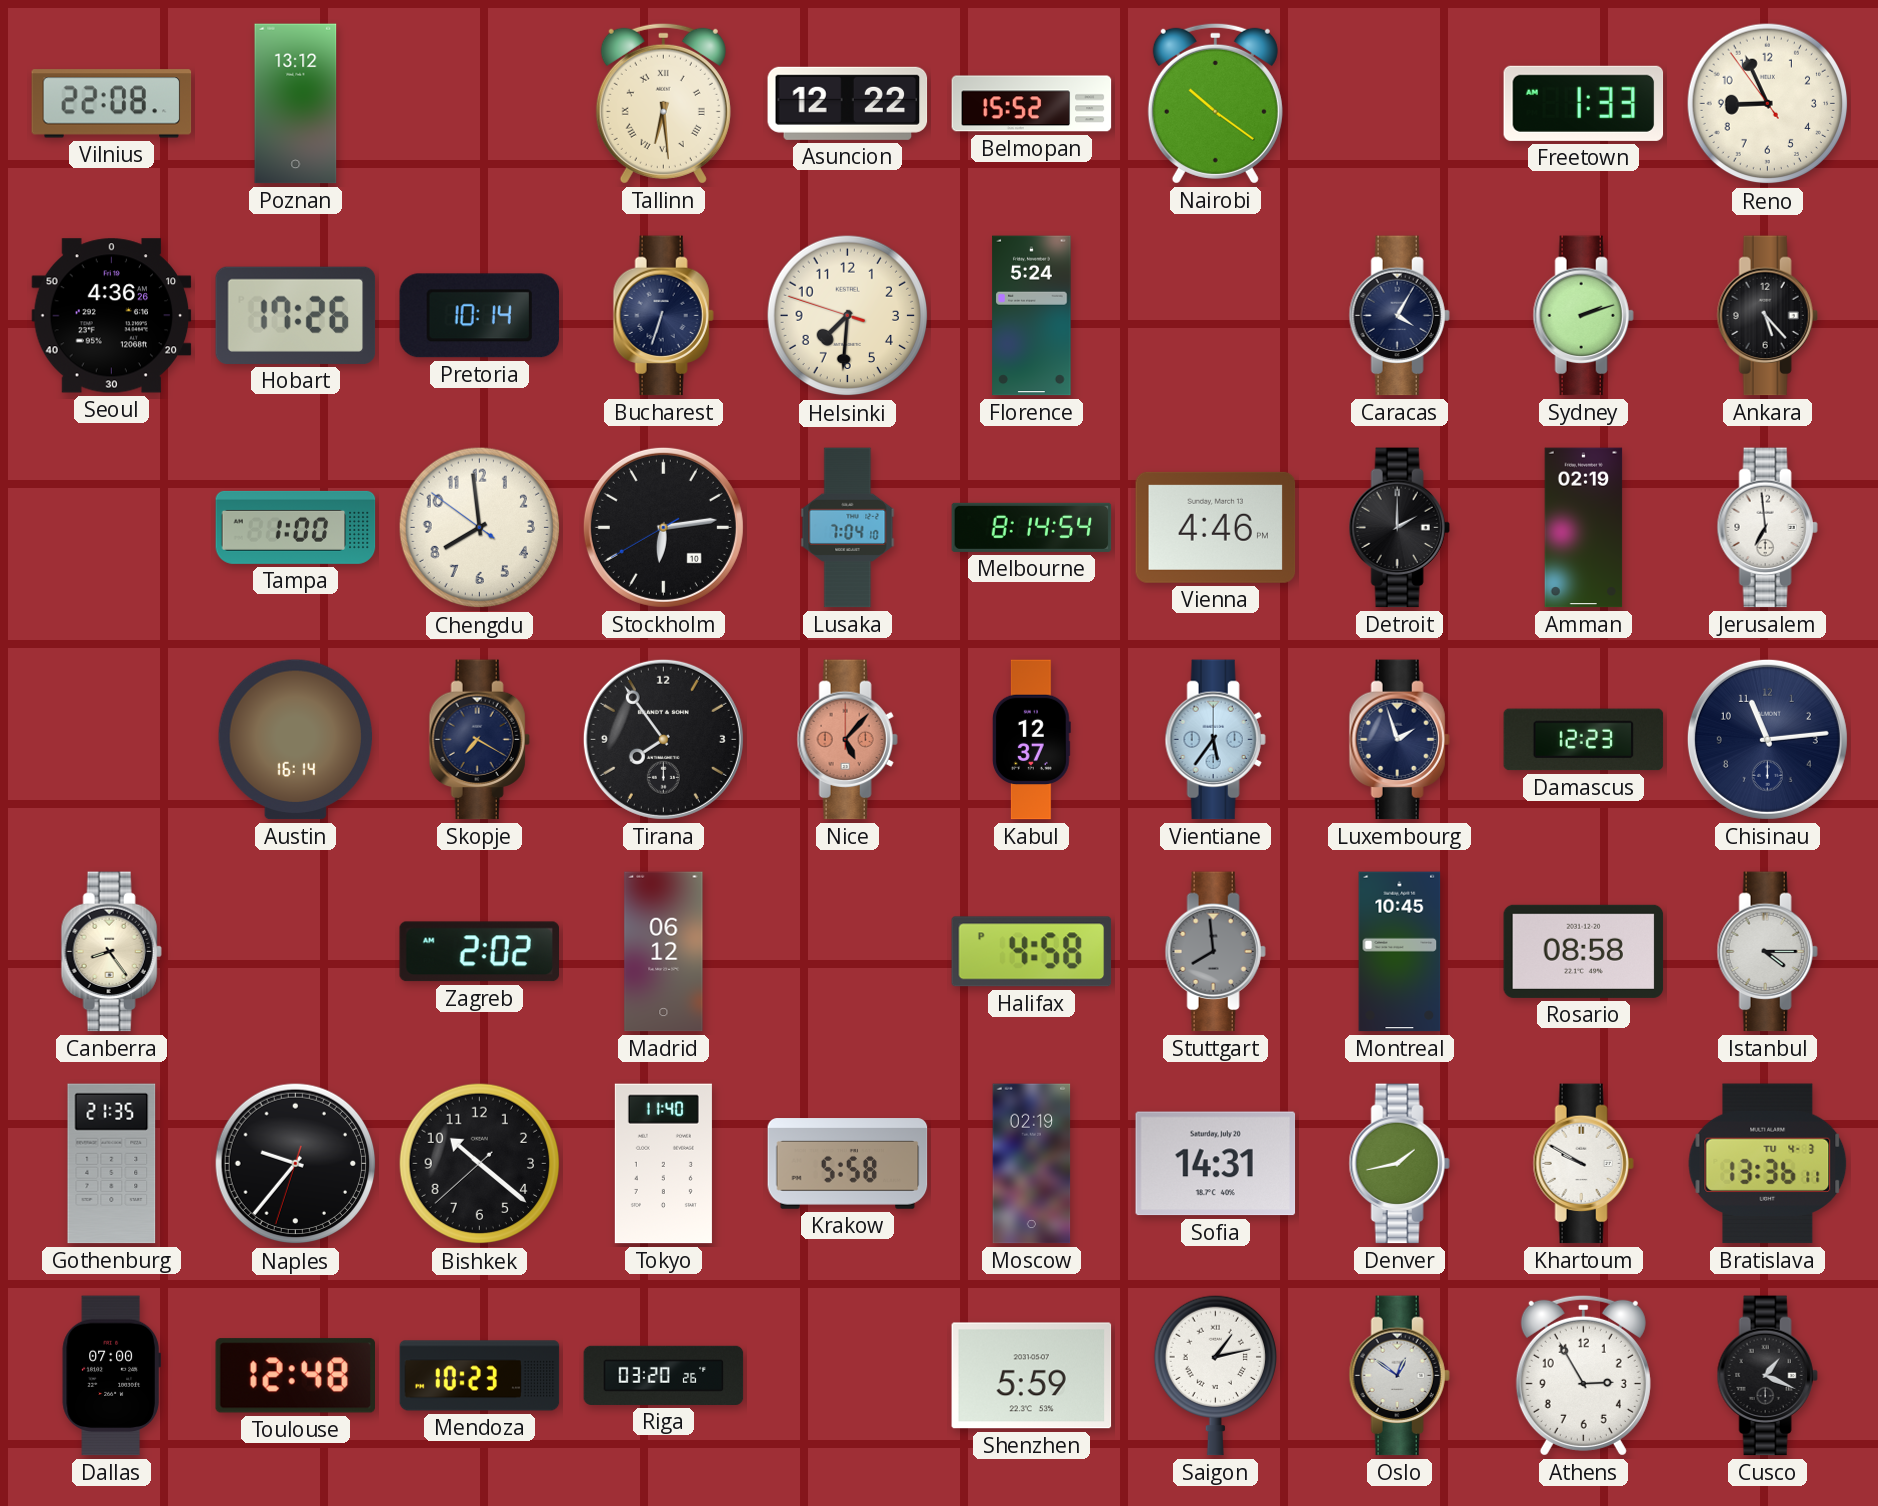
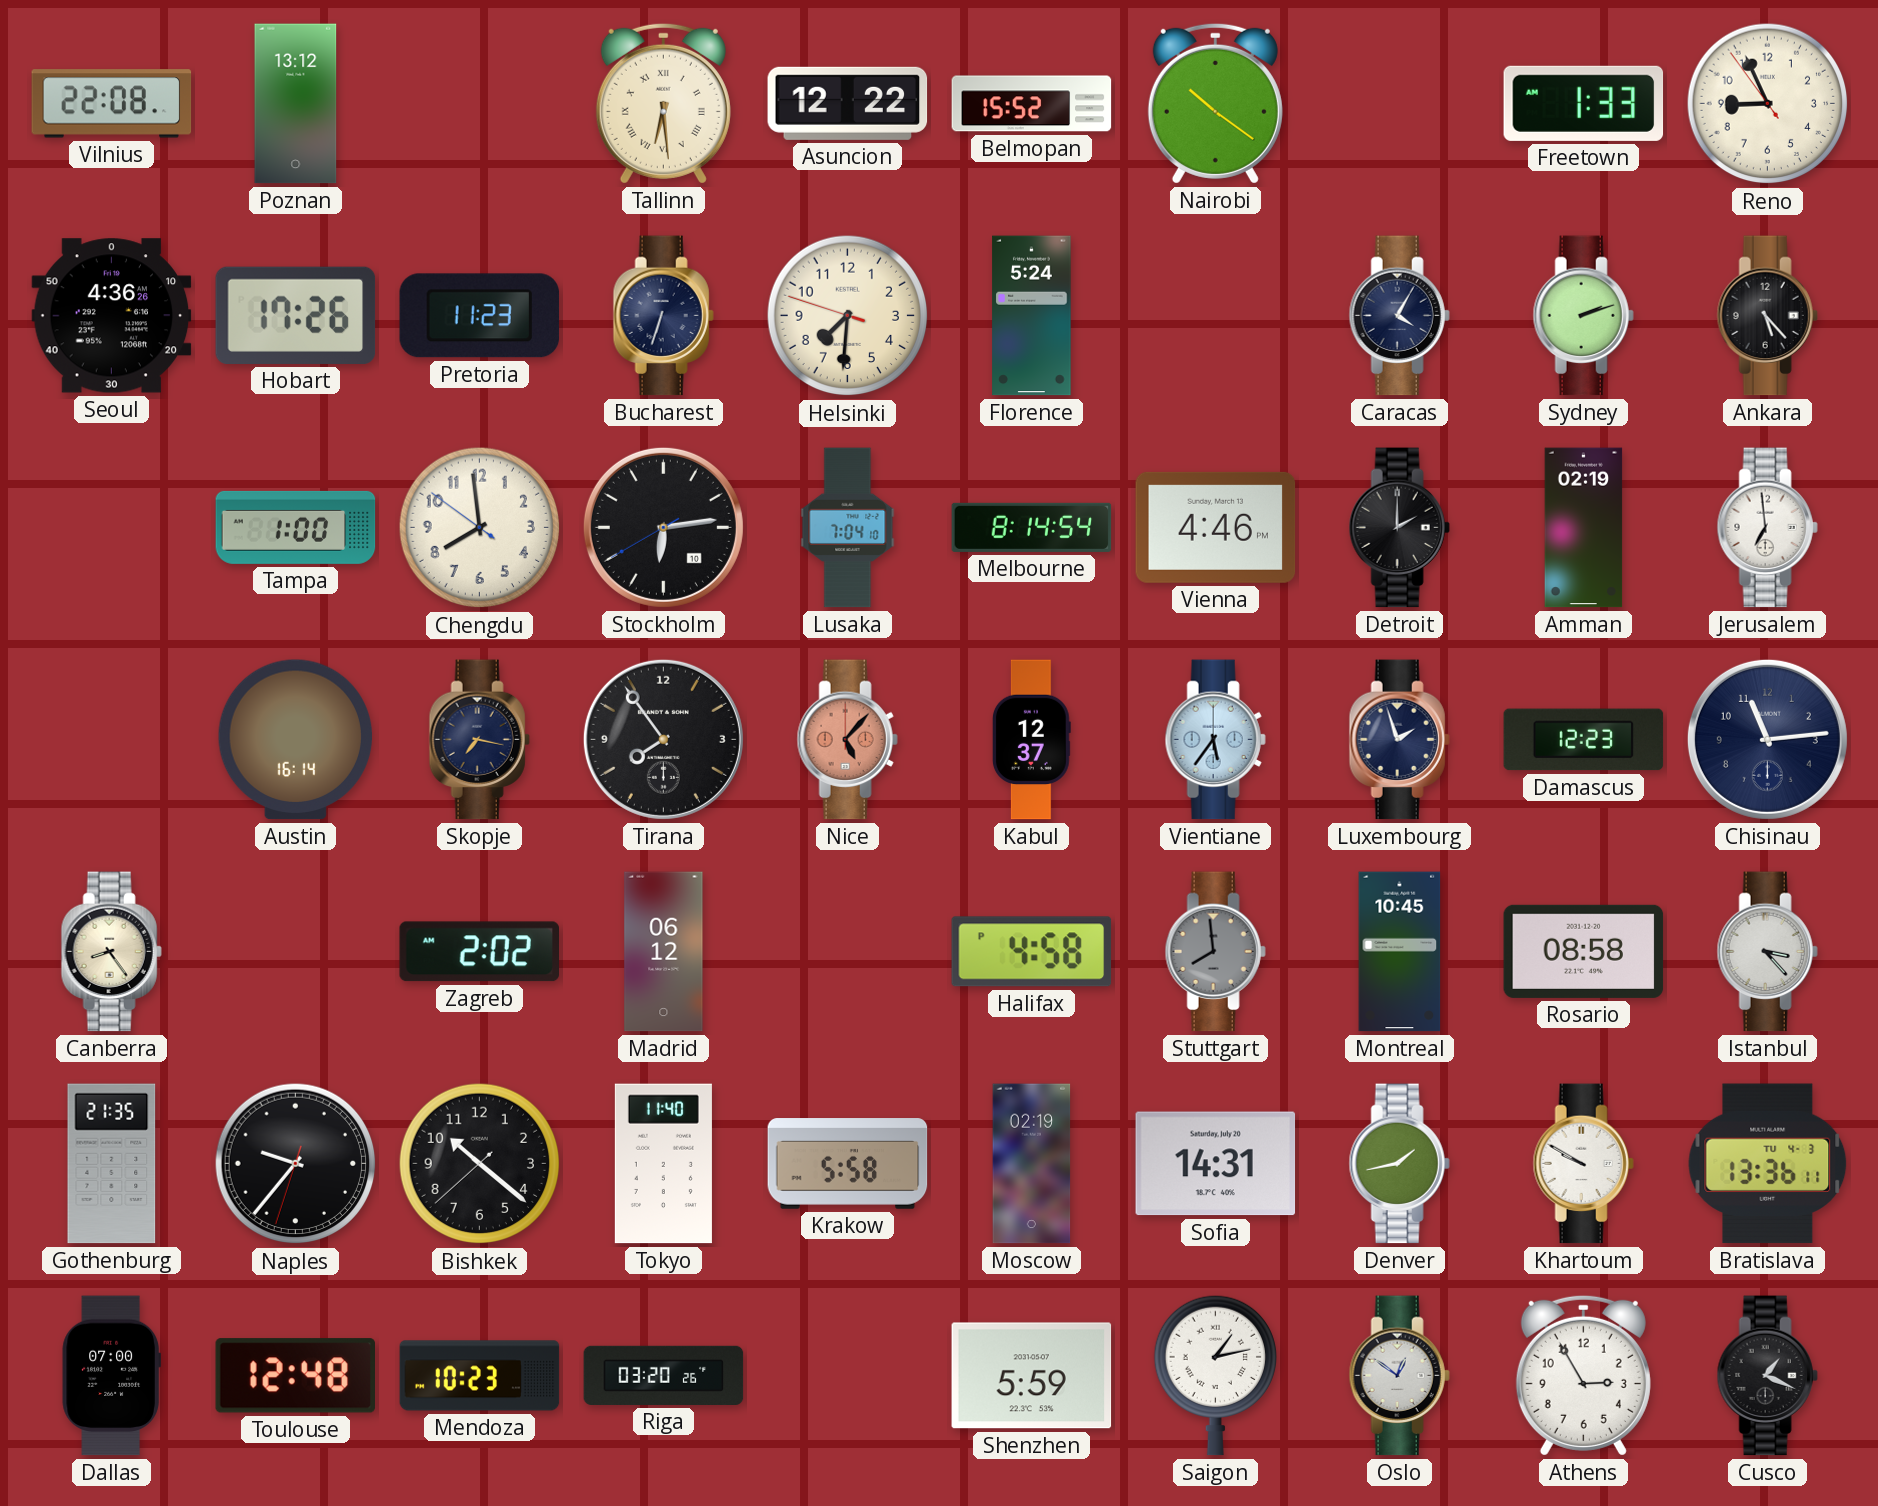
Pretoria: 10:14 -> 11:23 (480, 316)
Skopje: 7:20 -> 7:17 (479, 740)
Istanbul: 4:15 -> 3:23 (1767, 952)
